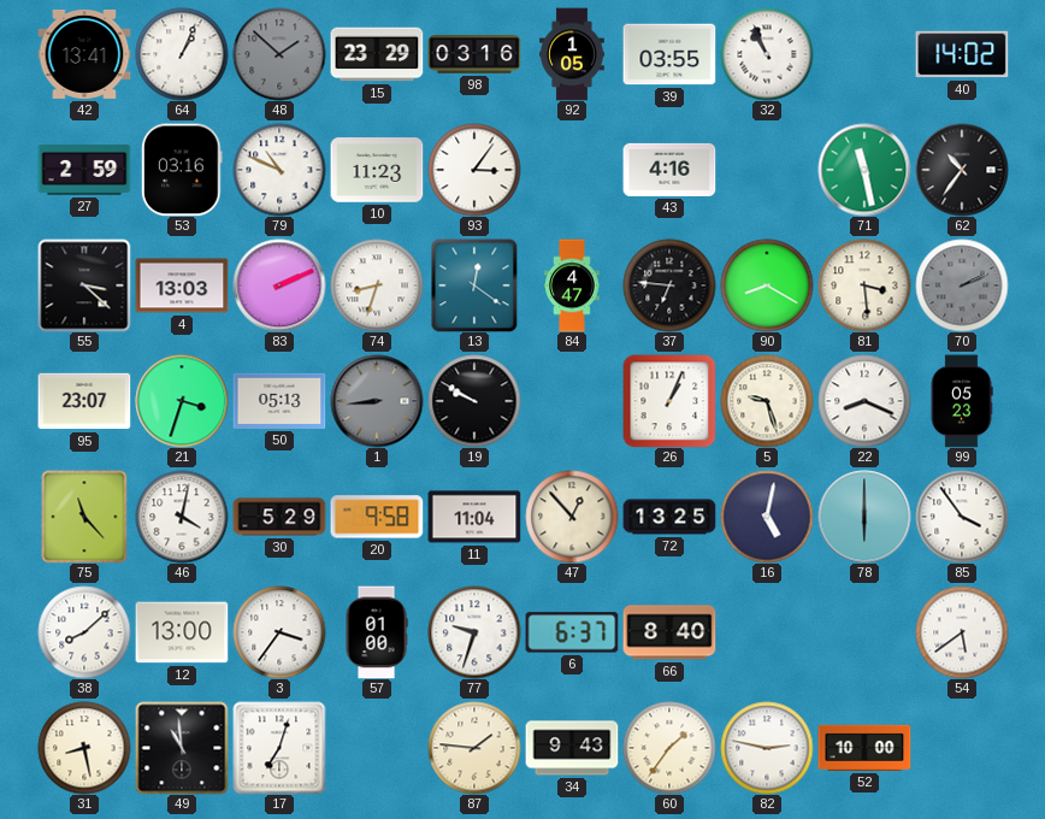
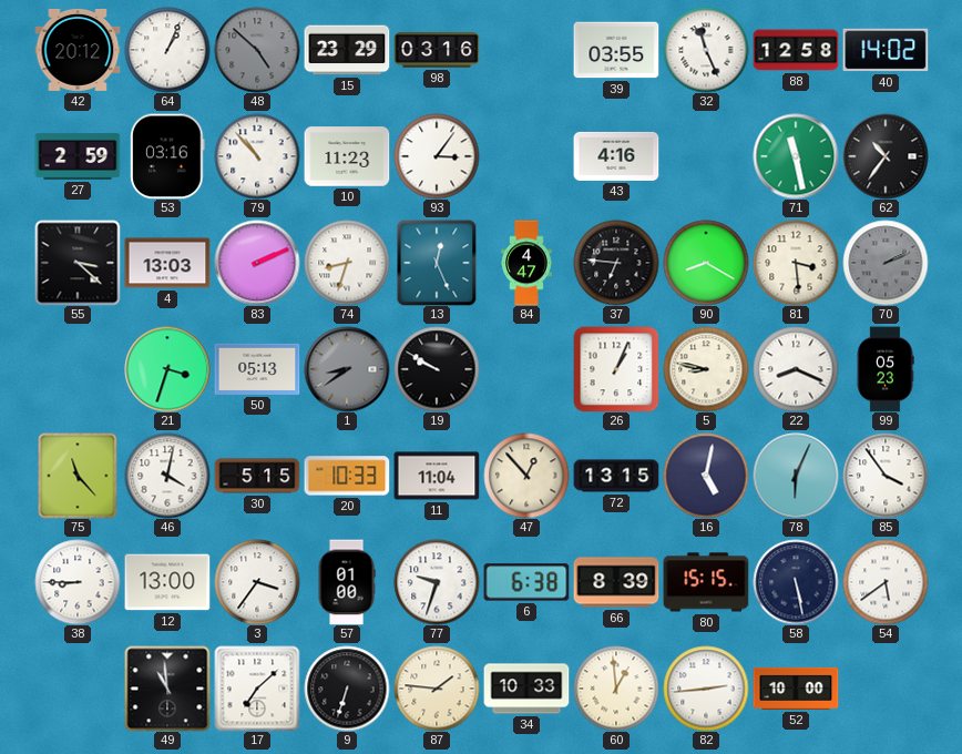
42: 13:41 -> 20:12 (78, 50)
48: 1:52 -> 4:52 (257, 50)
92: 1:05 -> none (573, 54)
32: 10:56 -> 11:26 (706, 50)
88: none -> 12:58 (796, 50)
79: 10:49 -> 10:53 (257, 156)
13: 12:21 -> 12:26 (437, 263)
95: 23:07 -> none (84, 401)
1: 8:44 -> 8:39 (347, 369)
5: 9:27 -> 8:47 (706, 369)
30: 5:29 -> 5:15 (257, 476)
20: 9:58 -> 10:33 (347, 476)
72: 13:25 -> 13:15 (616, 476)
78: 6:00 -> 6:04 (796, 476)
38: 8:08 -> 8:45 (78, 582)
6: 6:37 -> 6:38 (526, 582)
66: 8:40 -> 8:39 (616, 582)
80: none -> 15:15 (706, 582)
58: none -> 5:28 (796, 582)
31: 8:28 -> none (84, 748)
17: 7:03 -> 7:08 (257, 689)
9: none -> 6:33 (347, 689)
34: 9:43 -> 10:33 (526, 689)
60: 1:36 -> 12:59 (616, 689)
82: 2:47 -> 2:44 (706, 689)
